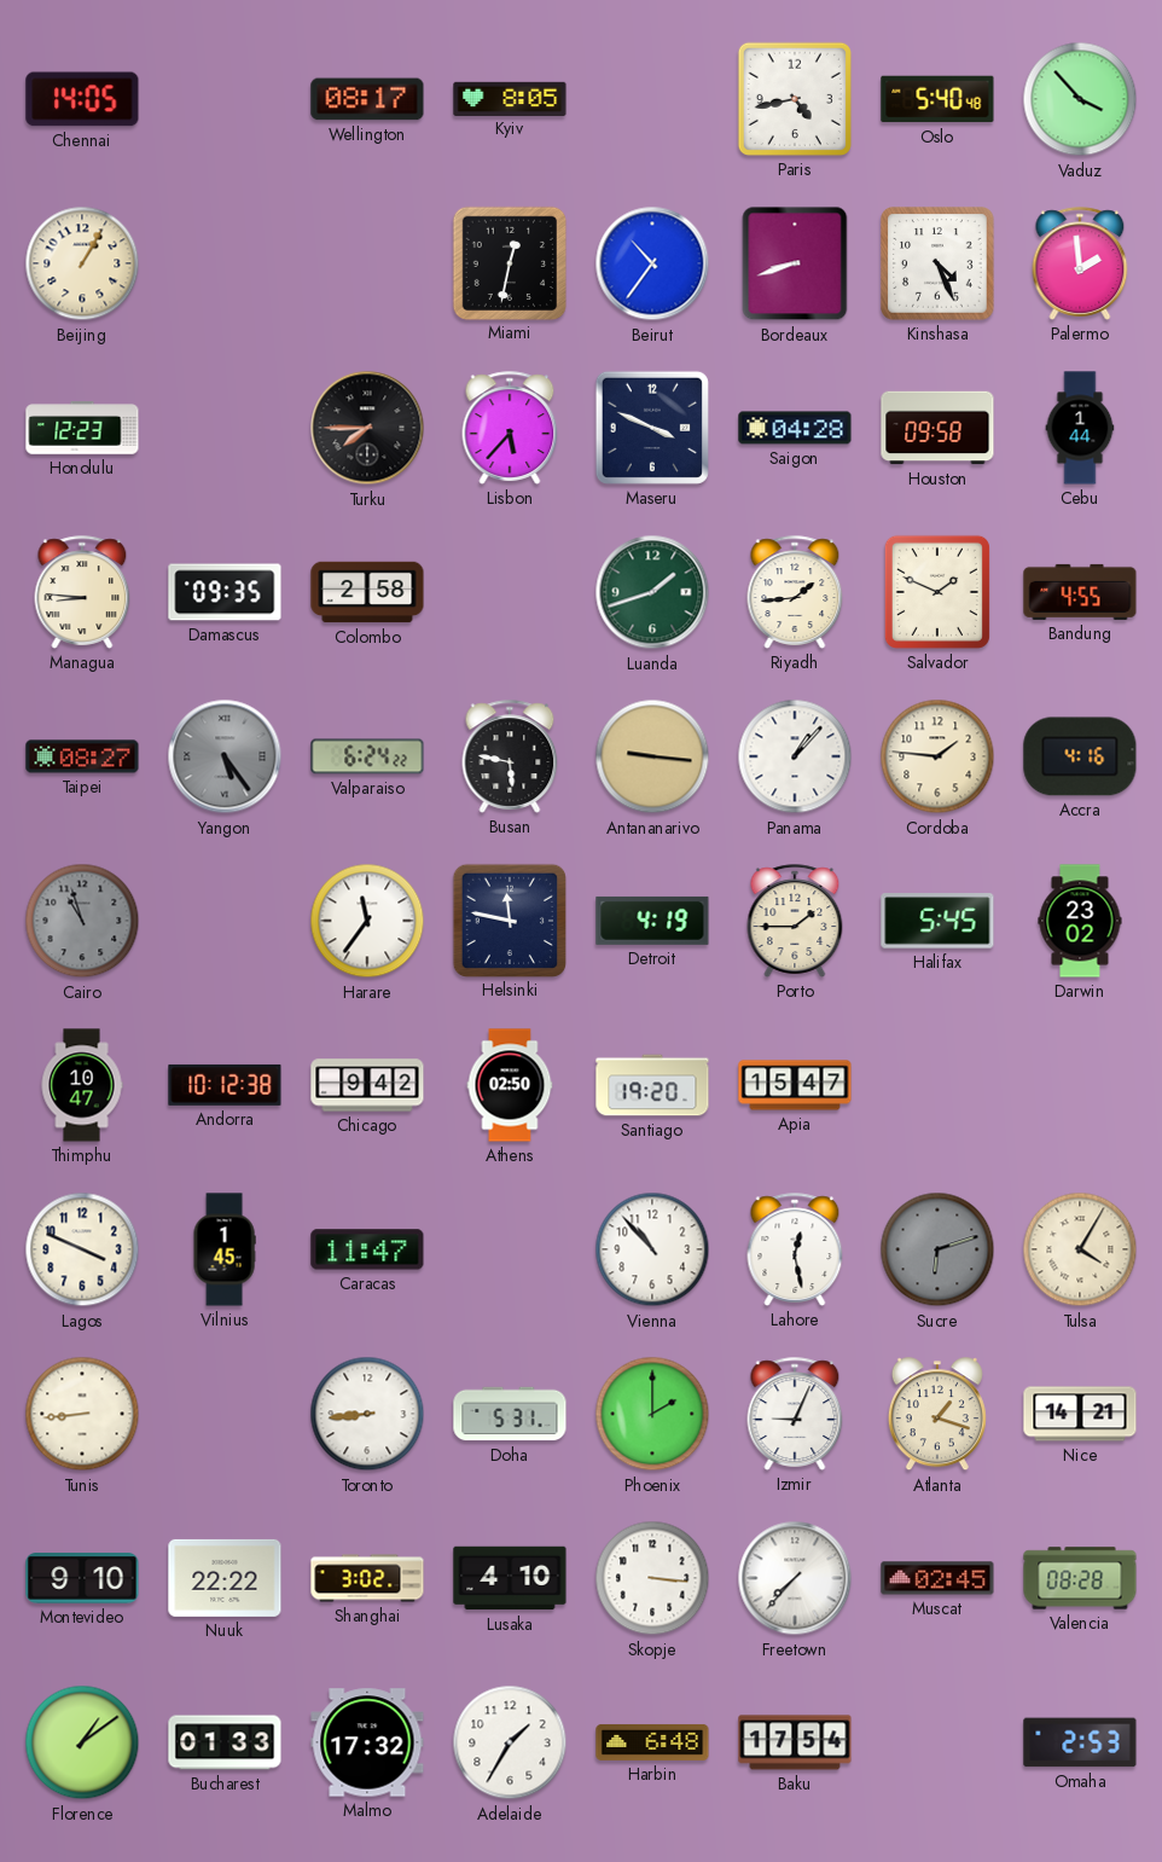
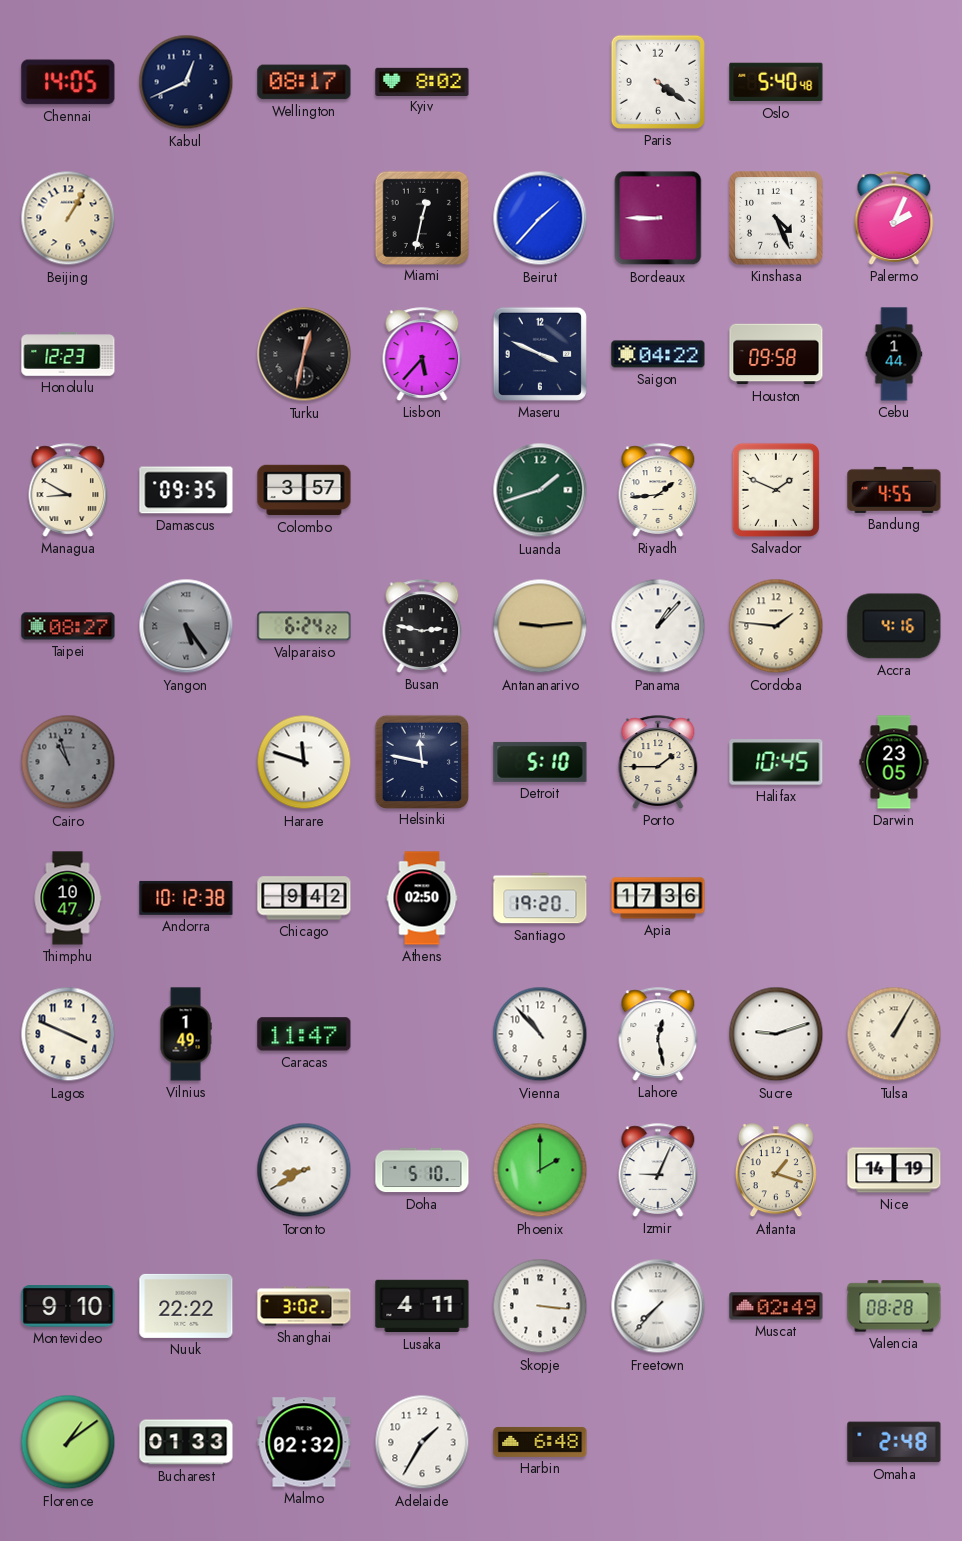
Kabul: none -> 12:41 (186, 82)
Kyiv: 8:05 -> 8:02 (422, 81)
Paris: 4:43 -> 4:21 (658, 82)
Vaduz: 3:53 -> none (1080, 99)
Beirut: 10:36 -> 1:37 (540, 218)
Bordeaux: 8:42 -> 8:45 (658, 218)
Palermo: 1:59 -> 2:04 (894, 218)
Turku: 7:45 -> 12:32 (304, 354)
Saigon: 04:28 -> 04:22 (658, 354)
Managua: 8:46 -> 8:50 (68, 490)
Colombo: 2:58 -> 3:57 (304, 490)
Busan: 5:47 -> 2:47 (422, 626)
Antananarivo: 9:16 -> 9:14 (540, 626)
Harare: 11:36 -> 11:48 (304, 762)
Detroit: 4:19 -> 5:10 (540, 762)
Halifax: 5:45 -> 10:45 (776, 762)
Darwin: 23:02 -> 23:05 (894, 762)
Apia: 15:47 -> 17:36 (658, 898)
Vilnius: 1:45 -> 1:49 (186, 1034)
Sucre: 6:12 -> 9:12 (776, 1034)
Sucre dial: grey -> white (776, 1034)
Tulsa: 4:05 -> 1:05 (894, 1034)
Tunis: 8:44 -> none (82, 1414)
Toronto: 8:44 -> 8:40 (304, 1170)
Doha: 5:31 -> 5:10 (422, 1170)
Nice: 14:21 -> 14:19 (894, 1170)
Lusaka: 4:10 -> 4:11 (422, 1306)
Muscat: 02:45 -> 02:49 (776, 1306)
Malmo: 17:32 -> 02:32 (304, 1442)
Baku: 17:54 -> none (795, 1742)
Omaha: 2:53 -> 2:48 (894, 1442)
